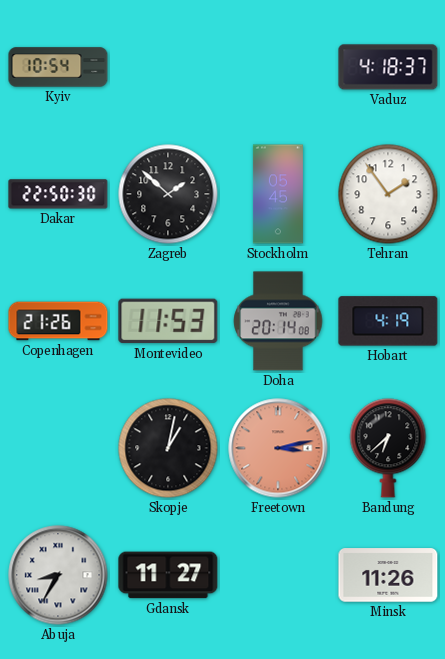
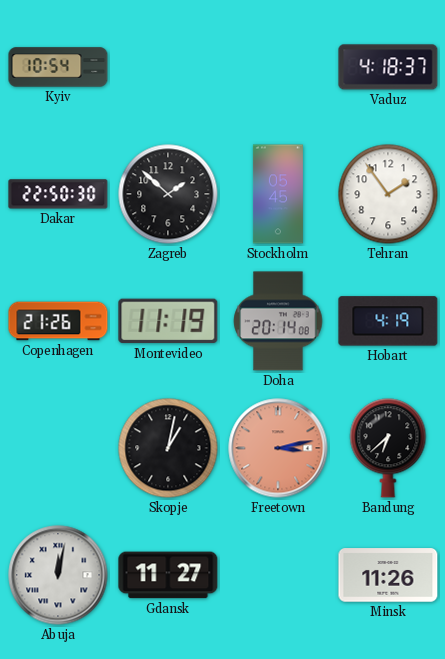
Montevideo: 11:53 -> 11:19 (168, 321)
Abuja: 8:35 -> 12:02 (58, 575)
